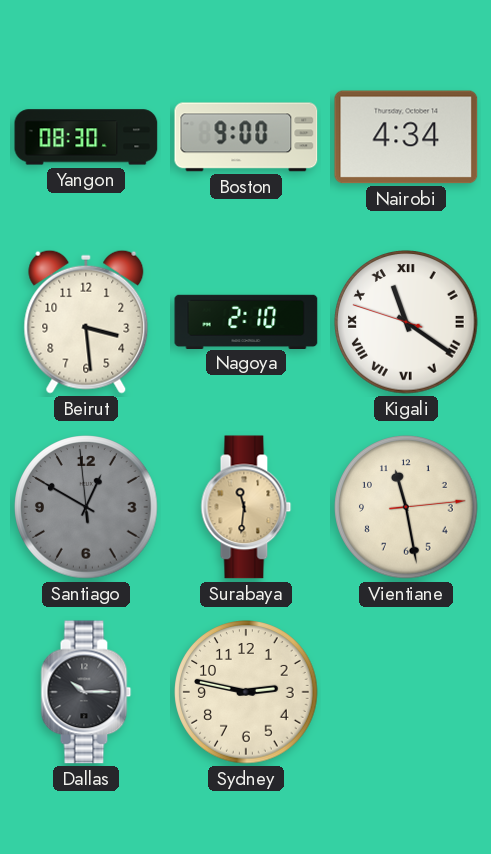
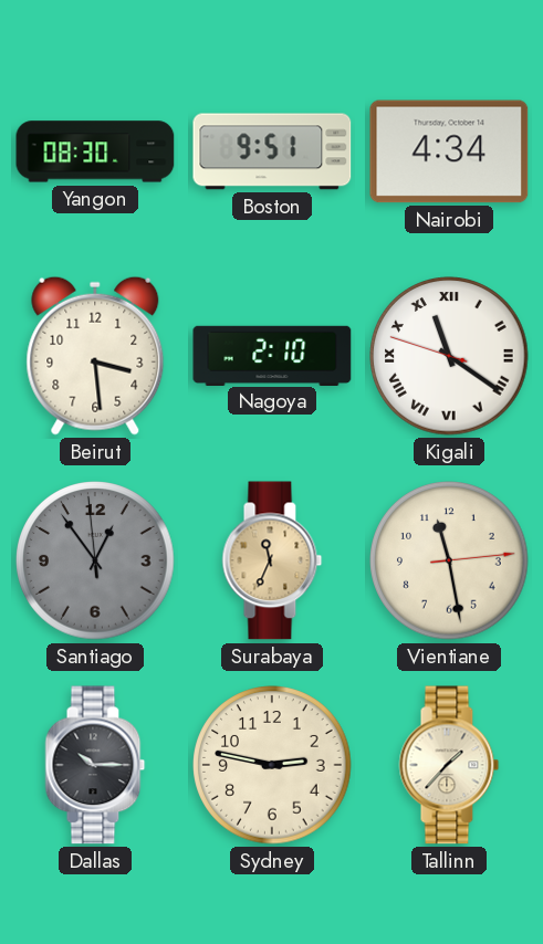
Boston: 9:00 -> 9:51 (272, 151)
Santiago: 12:49 -> 12:53 (95, 560)
Surabaya: 11:31 -> 11:34 (272, 560)
Tallinn: none -> 1:37 (449, 765)
